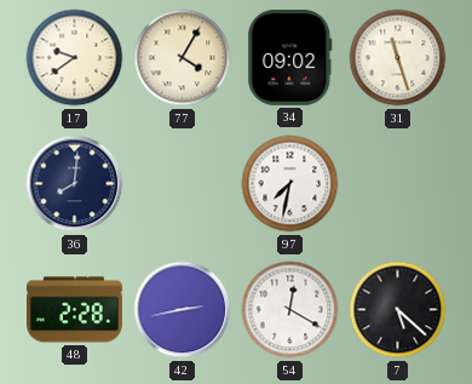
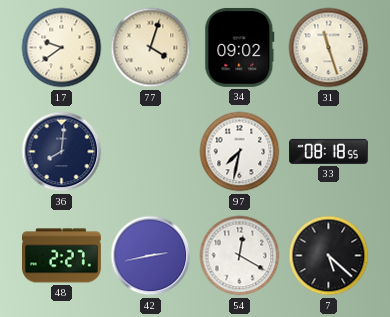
77: 4:05 -> 4:03 (151, 48)
33: none -> 08:18 (329, 151)
48: 2:28 -> 2:27 (62, 256)
